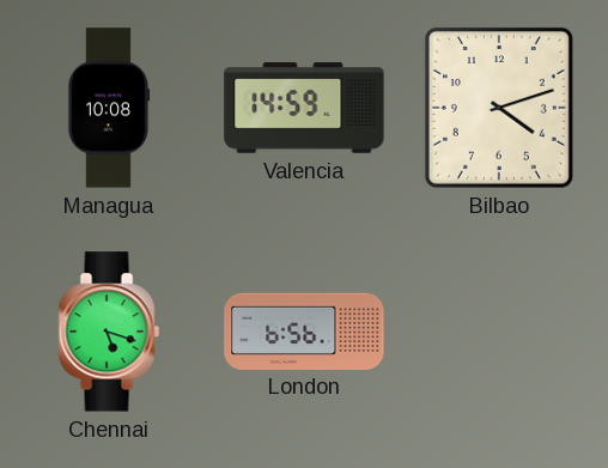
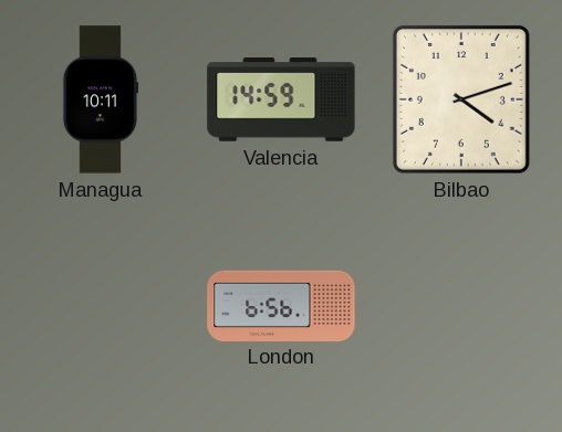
Managua: 10:08 -> 10:11 (101, 99)
Chennai: 5:18 -> none (109, 332)
